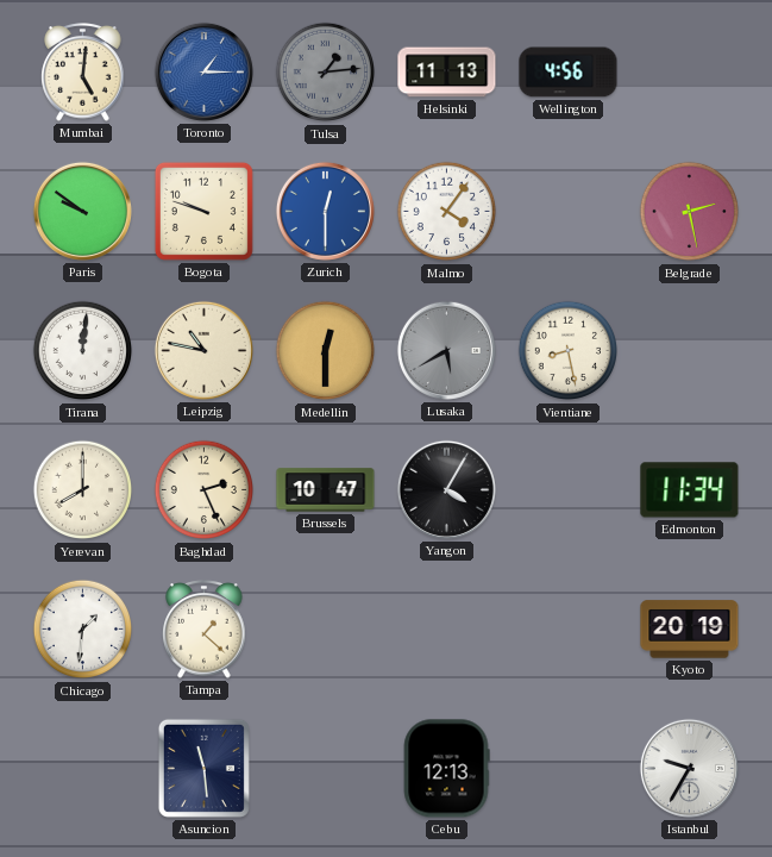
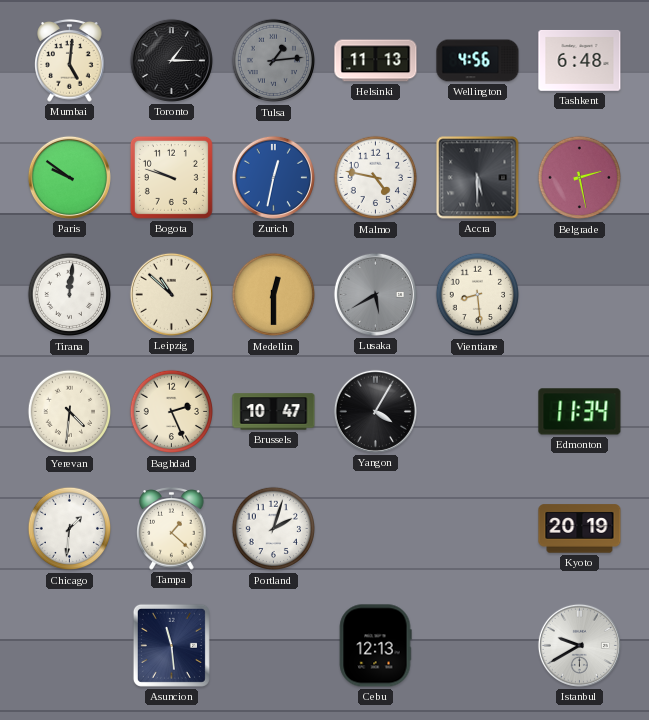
Toronto dial: blue -> black (171, 60)
Tashkent: none -> 6:48 (580, 61)
Zurich: 12:30 -> 12:32 (273, 177)
Malmo: 4:06 -> 4:47 (376, 178)
Accra: none -> 5:30 (478, 178)
Leipzig: 10:47 -> 10:52 (171, 294)
Vientiane: 8:28 -> 8:29 (478, 295)
Yerevan: 8:00 -> 4:31 (70, 412)
Portland: none -> 2:03 (274, 529)
Istanbul: 9:35 -> 9:40 (579, 645)
